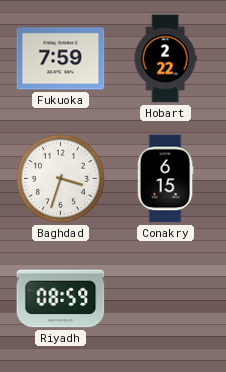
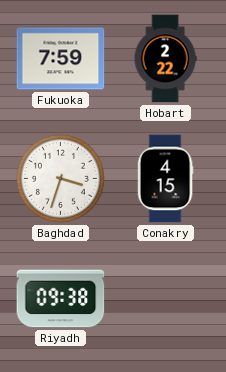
Conakry: 6:15 -> 4:15 (165, 179)
Riyadh: 08:59 -> 09:38 (61, 299)
